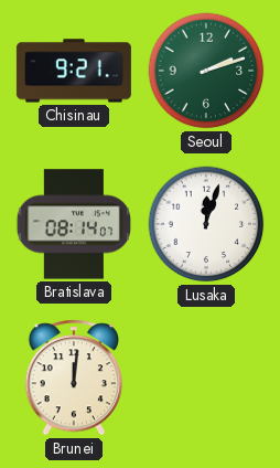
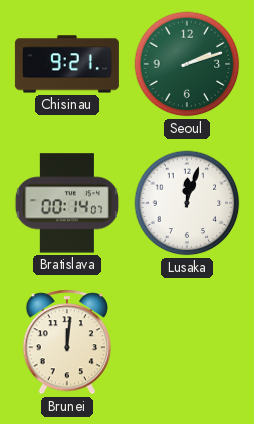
Bratislava: 08:14 -> 00:14 (67, 203)
